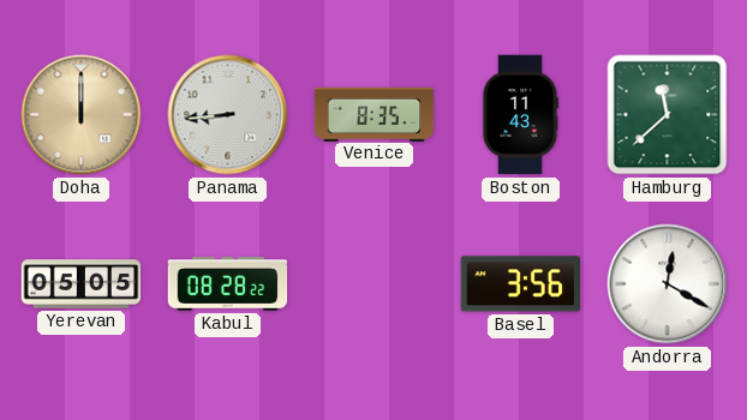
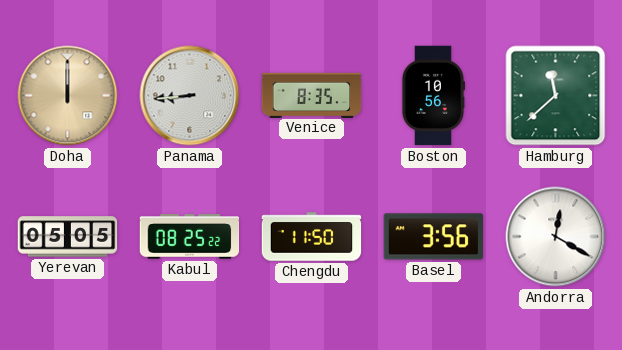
Boston: 11:43 -> 10:56 (432, 96)
Kabul: 08:28 -> 08:25 (190, 237)
Chengdu: none -> 11:50 (312, 237)
